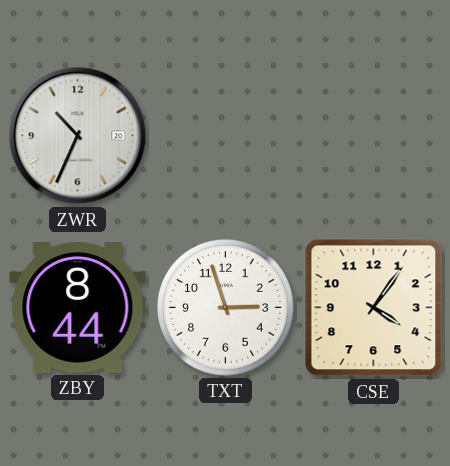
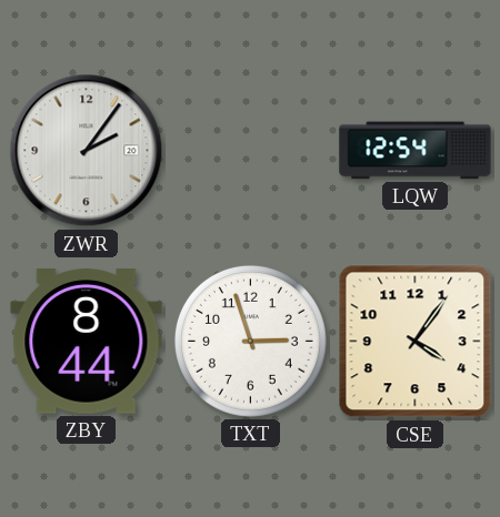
ZWR: 10:34 -> 2:06 (87, 151)
LQW: none -> 12:54 (416, 151)
